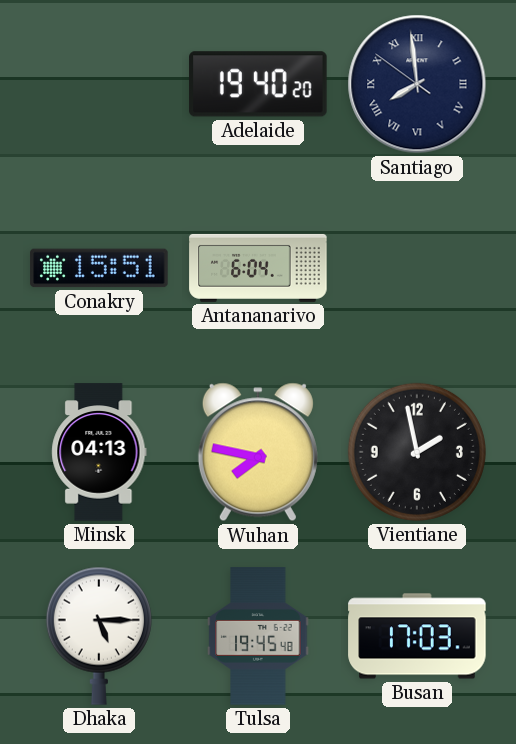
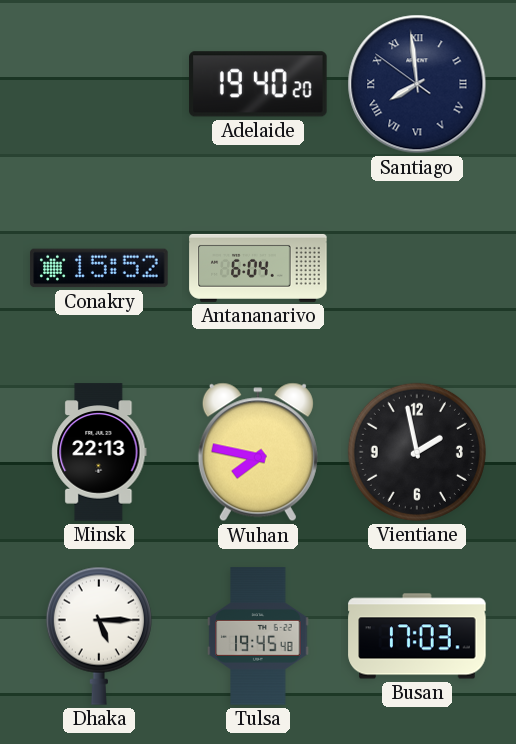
Conakry: 15:51 -> 15:52 (99, 268)
Minsk: 04:13 -> 22:13 (99, 452)
